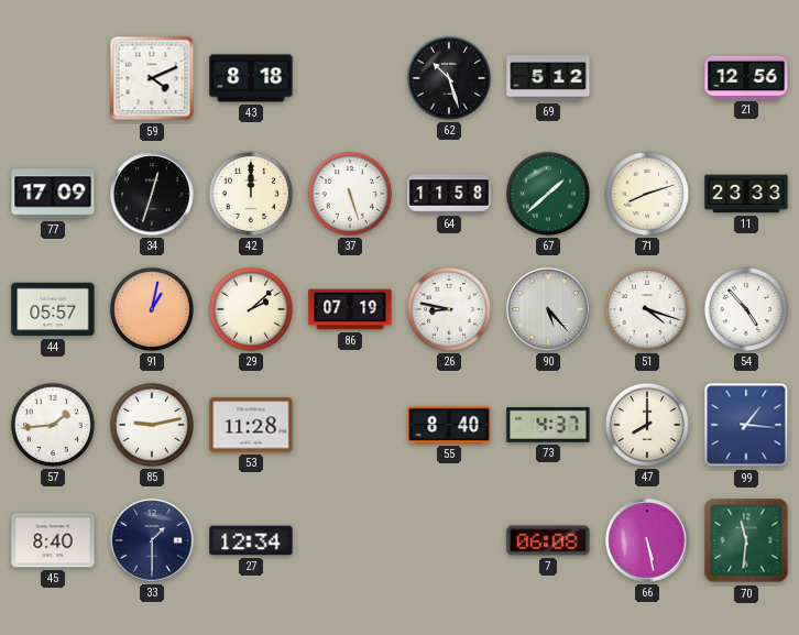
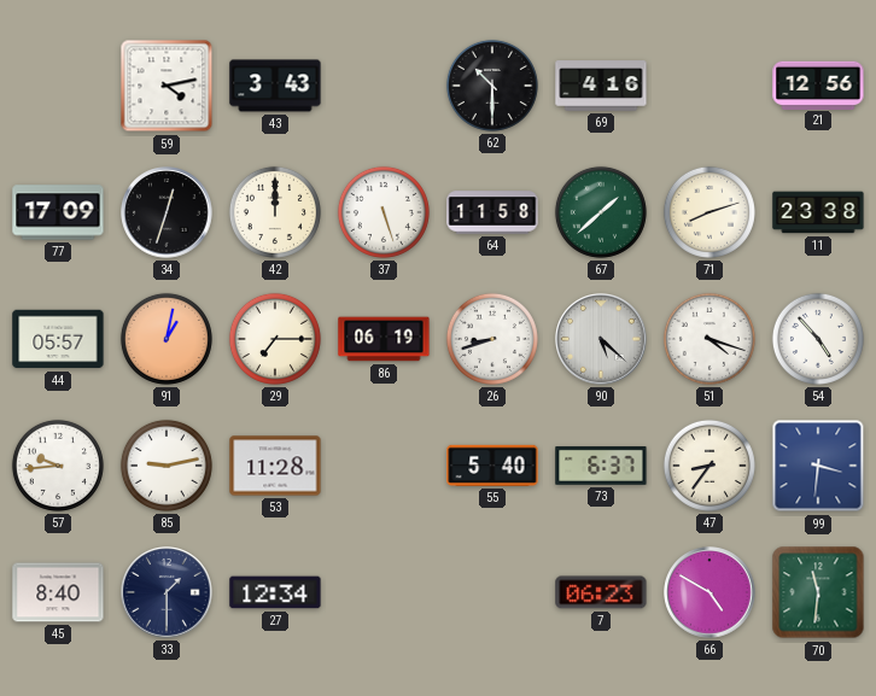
59: 4:11 -> 4:13 (167, 86)
43: 8:18 -> 3:43 (275, 86)
62: 10:27 -> 10:30 (492, 86)
69: 5:12 -> 4:16 (601, 86)
11: 23:33 -> 23:38 (818, 212)
29: 2:08 -> 7:15 (275, 339)
86: 07:19 -> 06:19 (384, 339)
26: 8:47 -> 8:42 (492, 339)
90: 5:23 -> 5:22 (601, 339)
57: 1:44 -> 9:44 (58, 466)
55: 8:40 -> 5:40 (492, 466)
73: 4:37 -> 6:37 (601, 467)
47: 8:00 -> 8:36 (709, 466)
99: 1:16 -> 3:31 (818, 466)
7: 06:08 -> 06:23 (601, 592)
66: 5:28 -> 4:50 (709, 592)
